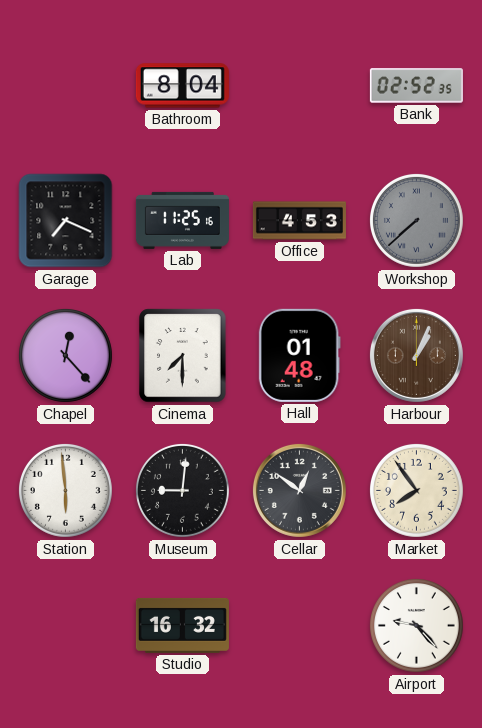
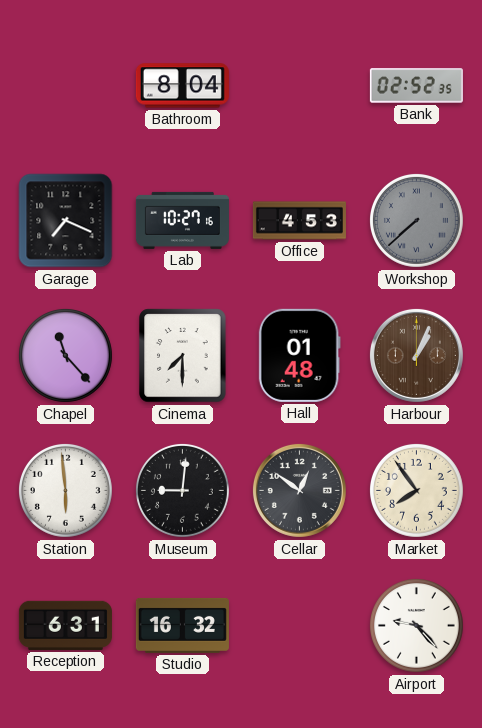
Lab: 11:25 -> 10:27 (182, 220)
Chapel: 12:23 -> 11:23 (65, 355)
Reception: none -> 6:31 (65, 625)
